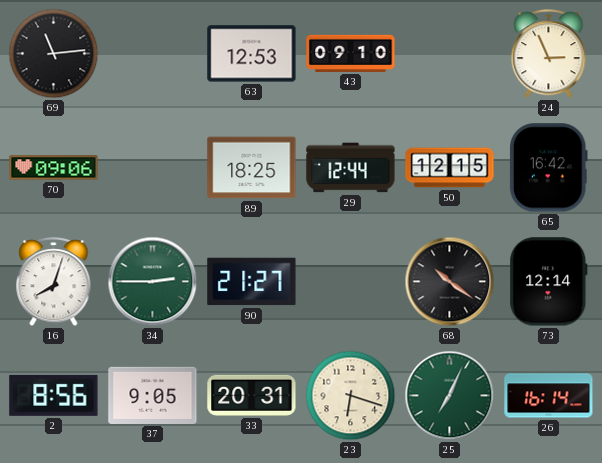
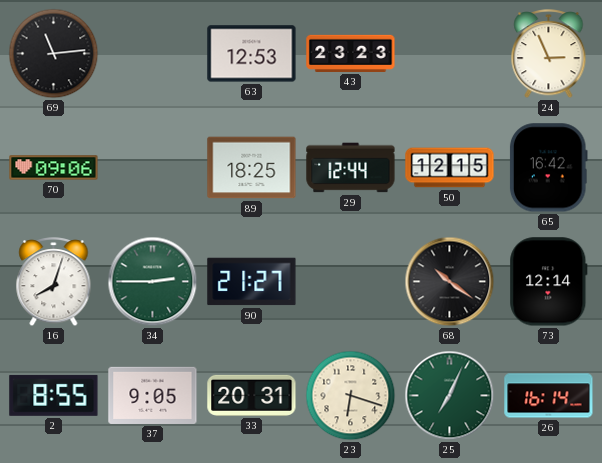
43: 09:10 -> 23:23 (351, 53)
2: 8:56 -> 8:55 (54, 395)
